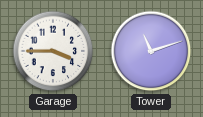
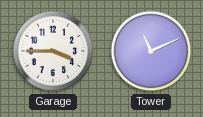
Tower: 11:12 -> 11:11 (151, 51)
